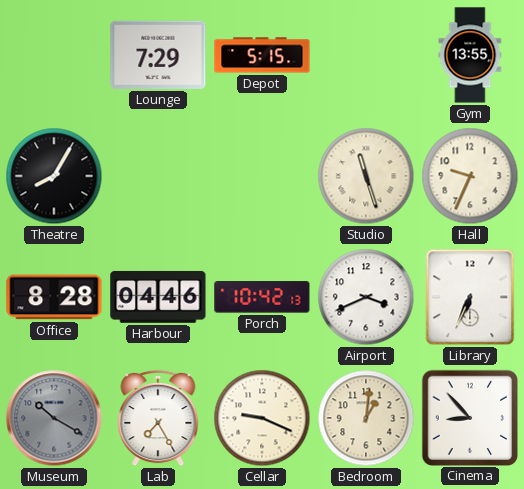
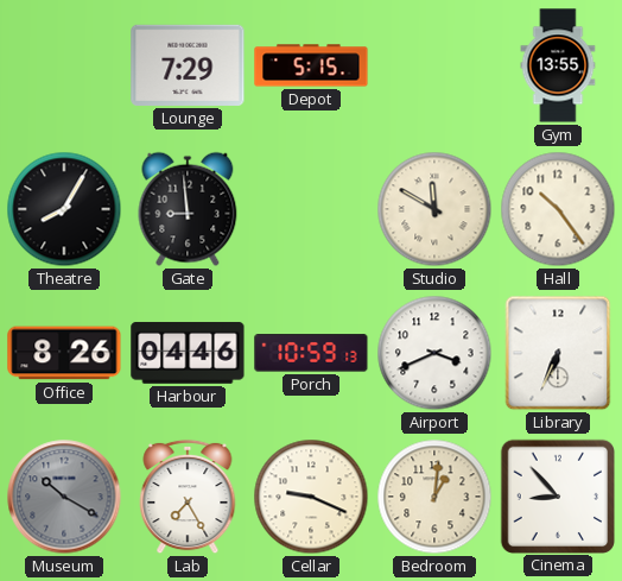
Gate: none -> 8:59 (188, 209)
Studio: 11:27 -> 11:50 (434, 209)
Hall: 9:34 -> 10:24 (558, 209)
Office: 8:28 -> 8:26 (64, 353)
Porch: 10:42 -> 10:59 (311, 353)
